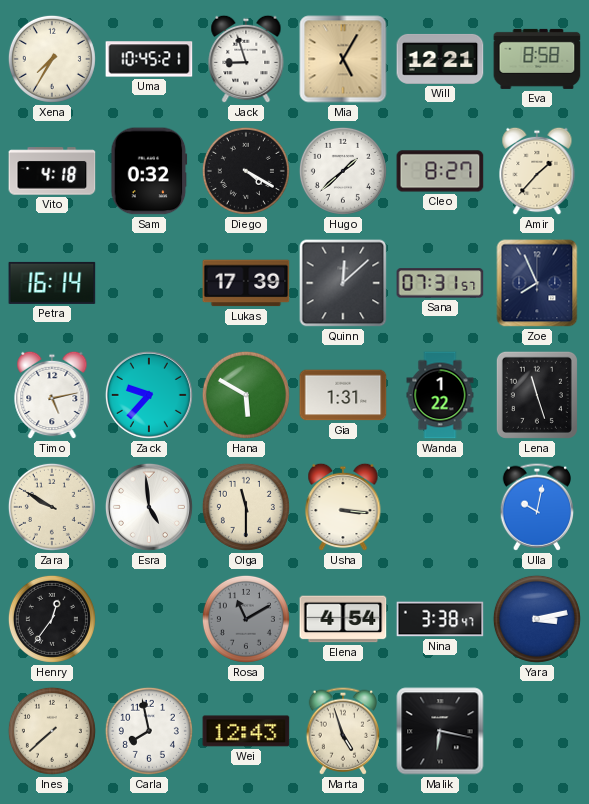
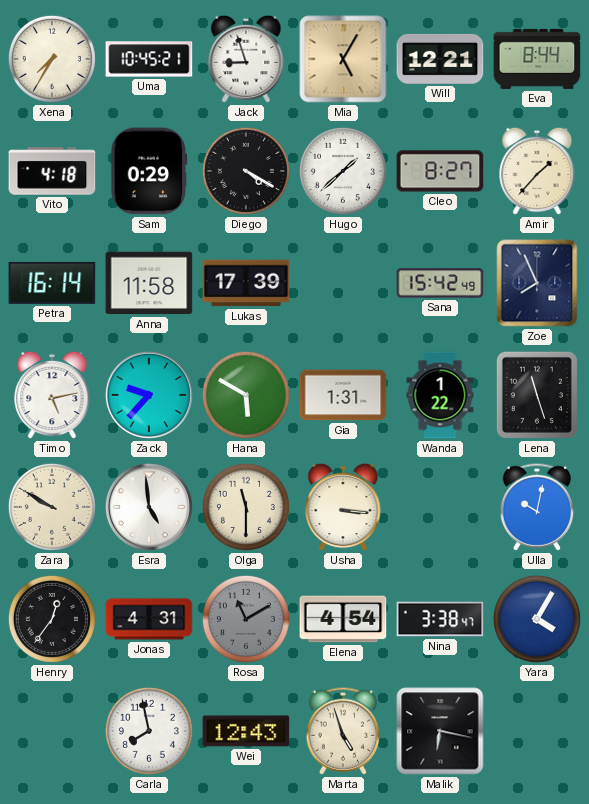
Eva: 8:58 -> 8:44 (537, 59)
Sam: 0:32 -> 0:29 (149, 171)
Anna: none -> 11:58 (149, 283)
Quinn: 12:08 -> none (343, 283)
Sana: 07:31 -> 15:42 (440, 283)
Jonas: none -> 4:31 (149, 619)
Yara: 3:13 -> 4:05 (537, 619)
Ines: 7:38 -> none (52, 731)
